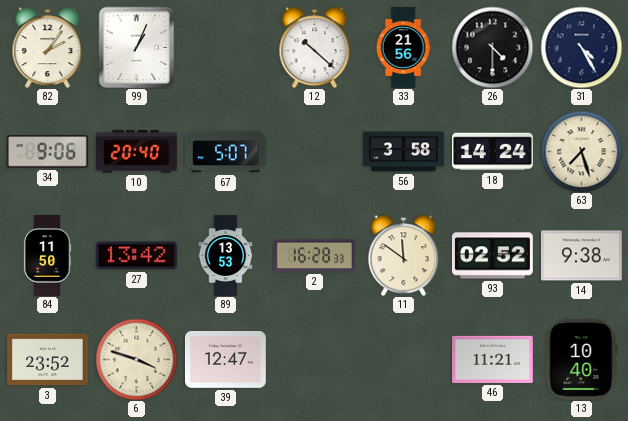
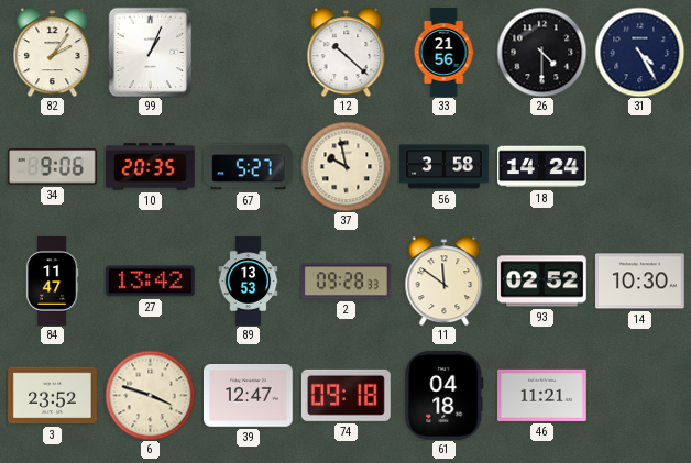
10: 20:40 -> 20:35 (151, 167)
67: 5:07 -> 5:27 (248, 167)
37: none -> 9:58 (345, 166)
63: 7:27 -> none (581, 151)
84: 11:50 -> 11:47 (52, 282)
2: 16:28 -> 09:28 (345, 282)
14: 9:38 -> 10:30 (639, 282)
74: none -> 09:18 (345, 395)
61: none -> 04:18 (445, 395)
13: 10:40 -> none (582, 359)
